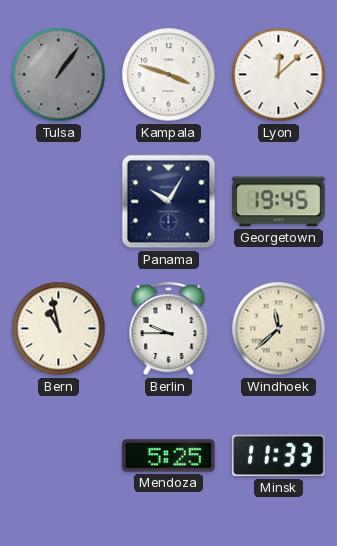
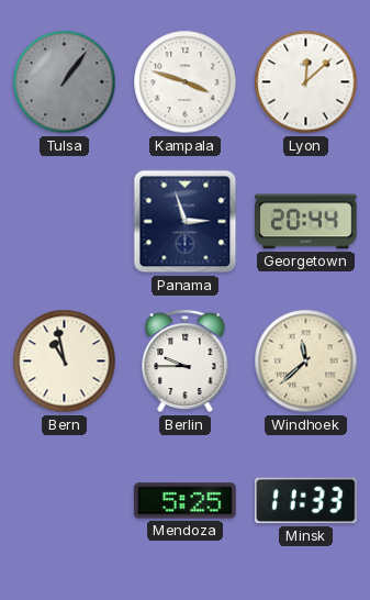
Panama: 10:05 -> 2:57 (186, 222)
Georgetown: 19:45 -> 20:44 (306, 222)
